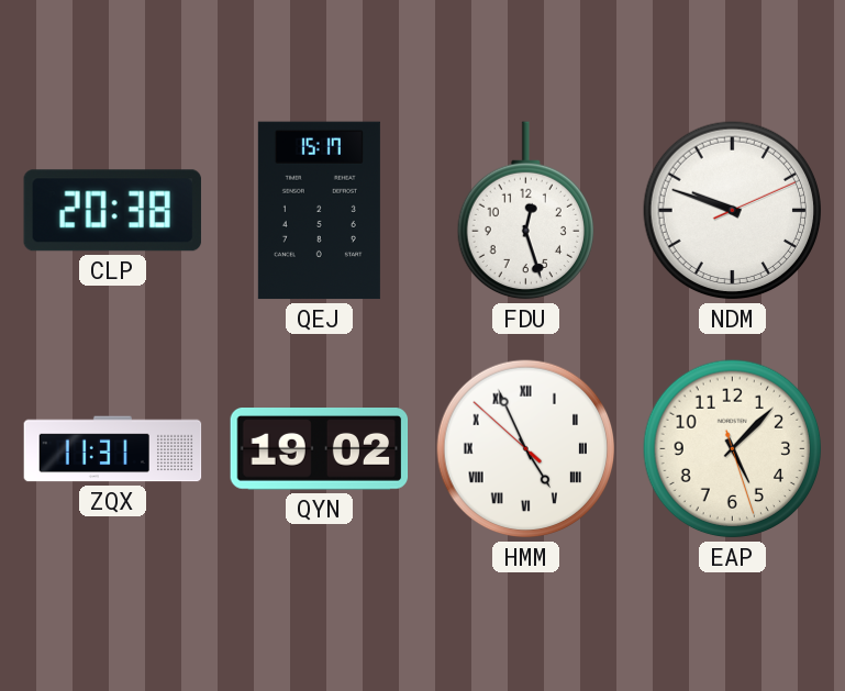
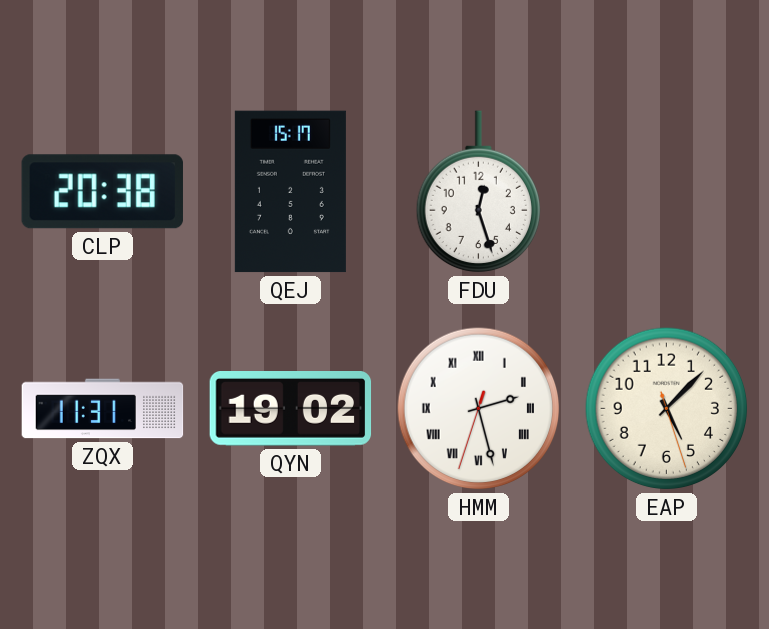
NDM: 9:48 -> none (733, 211)
HMM: 4:55 -> 2:27 (479, 409)
